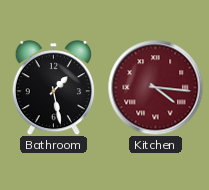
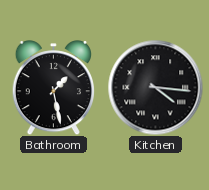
Kitchen dial: burgundy -> black (155, 87)
